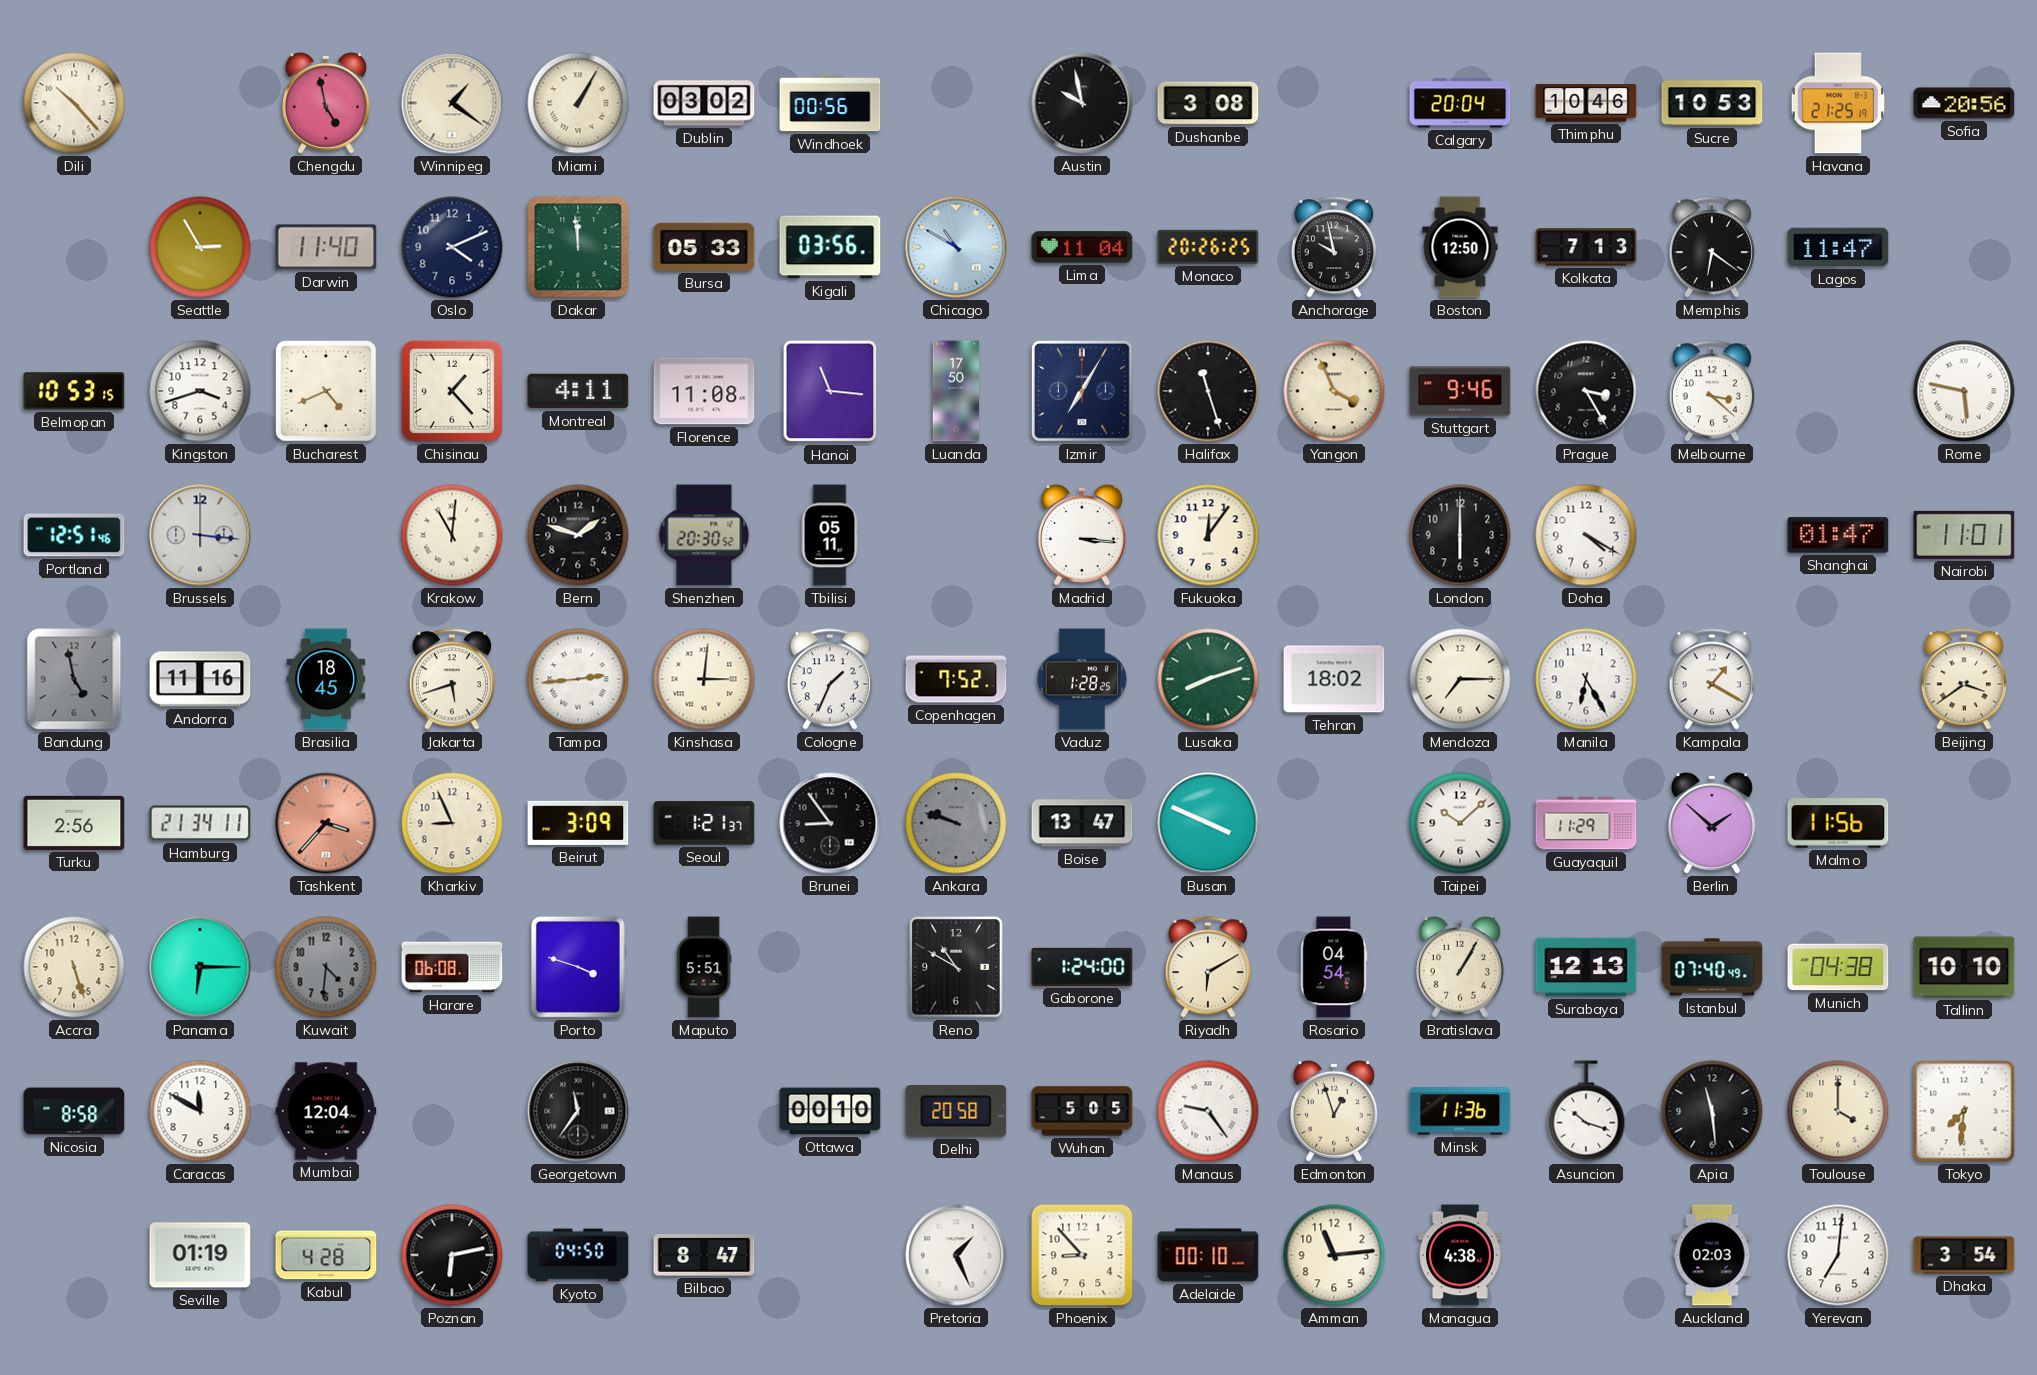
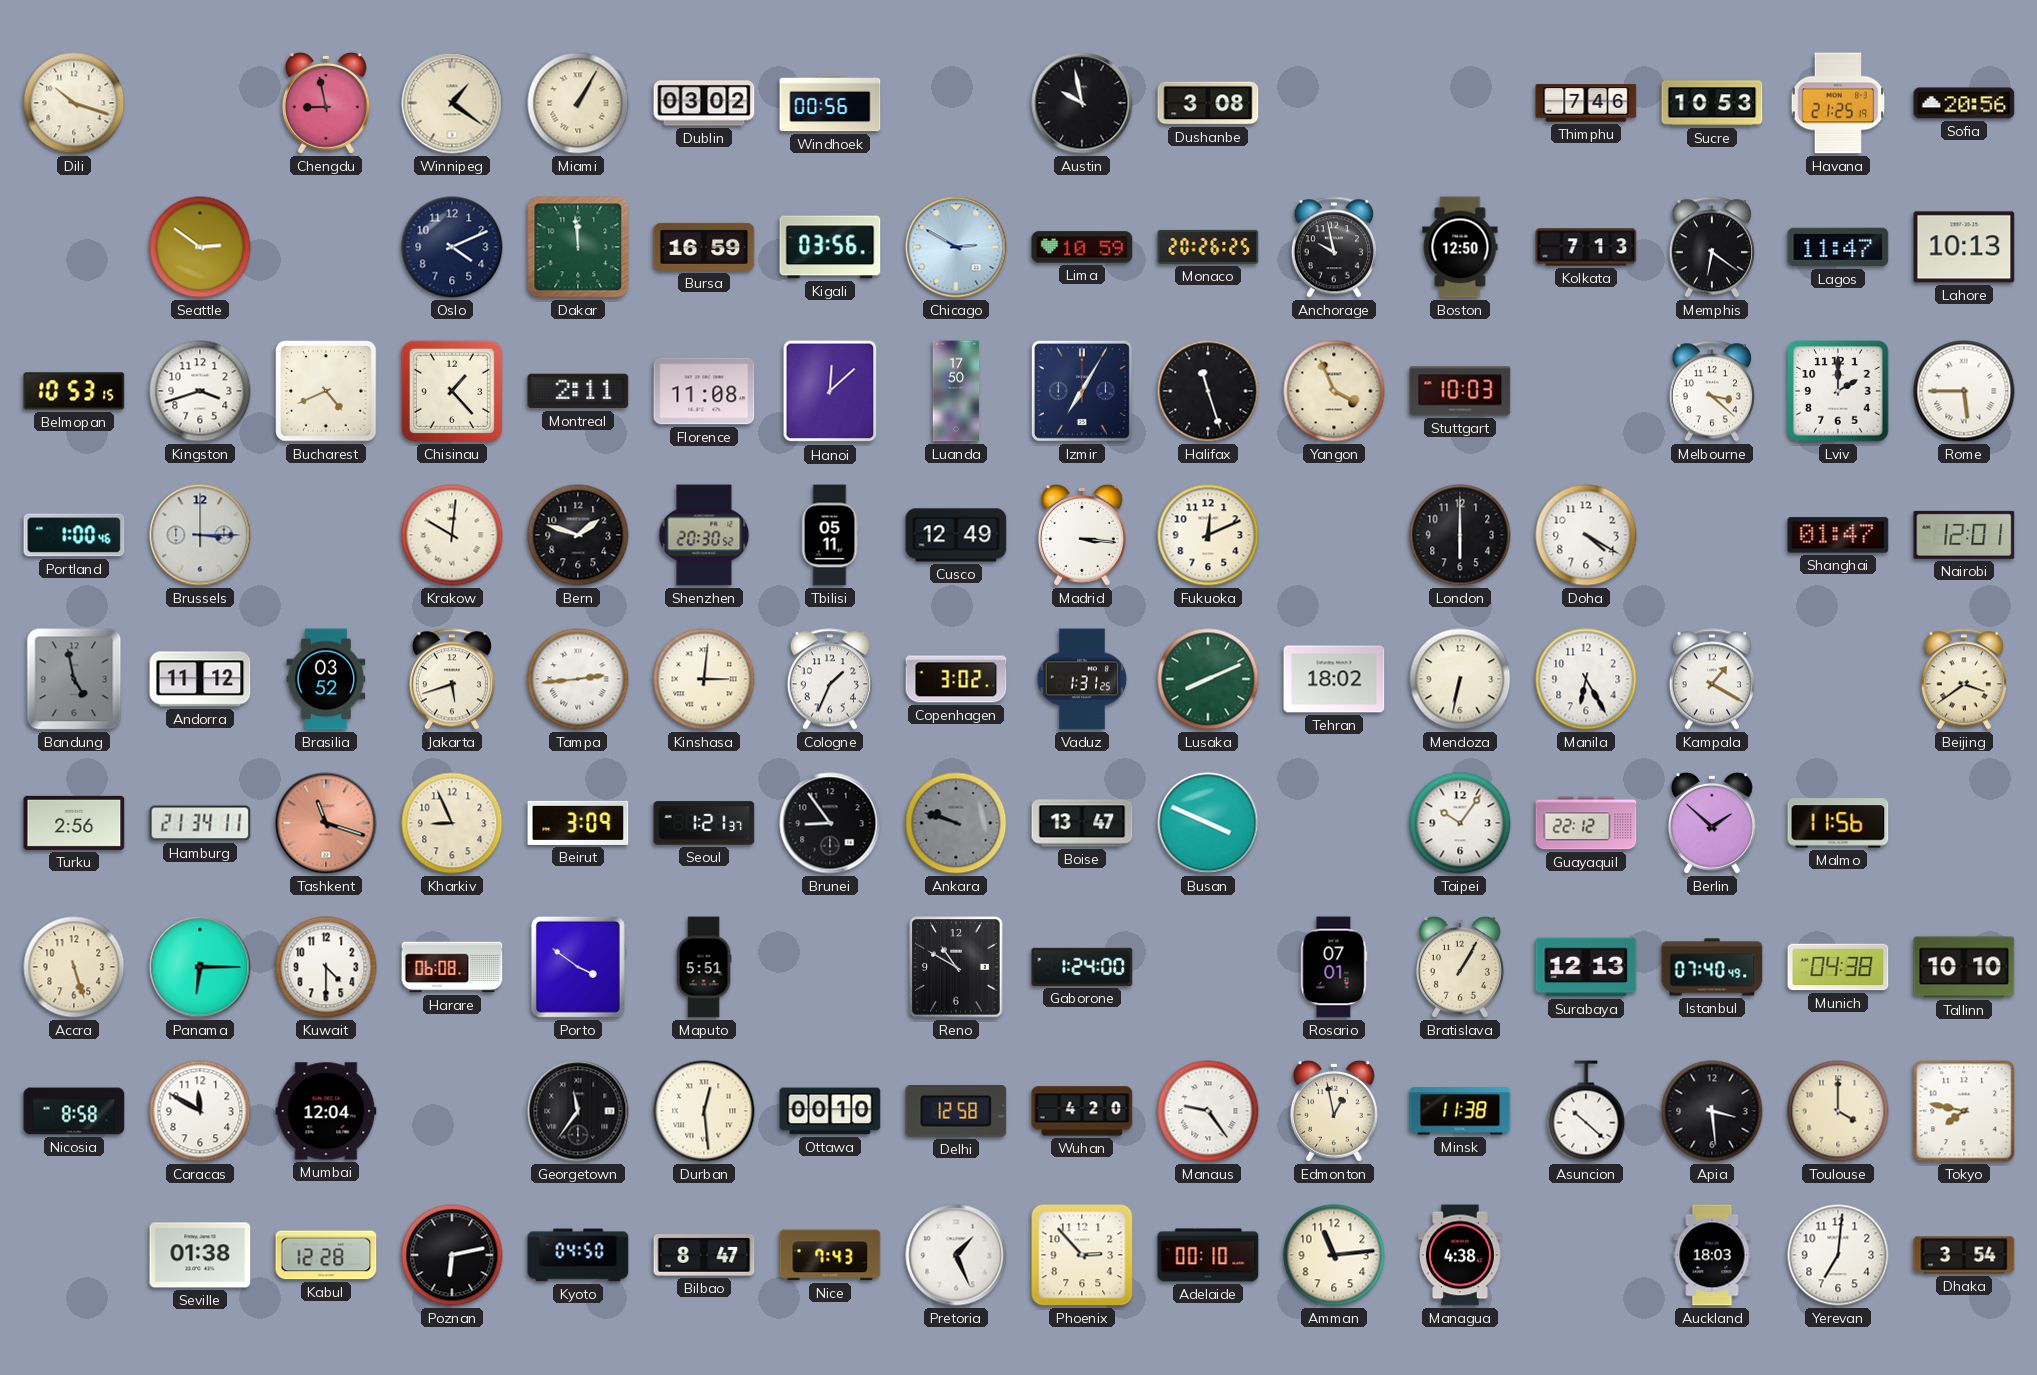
Dili: 10:23 -> 10:18 (74, 103)
Chengdu: 4:58 -> 8:58 (326, 103)
Calgary: 20:04 -> none (1460, 103)
Thimphu: 10:46 -> 7:46 (1586, 103)
Seattle: 2:55 -> 2:51 (200, 247)
Darwin: 11:40 -> none (326, 247)
Bursa: 05:33 -> 16:59 (704, 247)
Chicago: 10:50 -> 2:50 (956, 247)
Lima: 11:04 -> 10:59 (1082, 247)
Lahore: none -> 10:13 (1964, 247)
Montreal: 4:11 -> 2:11 (578, 391)
Hanoi: 11:16 -> 12:08 (830, 391)
Stuttgart: 9:46 -> 10:03 (1460, 391)
Prague: 3:25 -> none (1586, 391)
Lviv: none -> 2:00 (1838, 391)
Rome: 5:47 -> 5:45 (1964, 391)
Portland: 12:51 -> 1:00 (74, 535)
Brussels: 3:16 -> 3:15 (200, 535)
Krakow: 11:01 -> 10:01 (452, 535)
Cusco: none -> 12:49 (956, 535)
Fukuoka: 12:06 -> 12:11 (1208, 535)
Nairobi: 11:01 -> 12:01 (1964, 535)
Andorra: 11:16 -> 11:12 (200, 679)
Brasilia: 18:45 -> 03:52 (326, 679)
Copenhagen: 7:52 -> 3:02 (956, 679)
Vaduz: 1:28 -> 1:31 (1082, 679)
Lusaka: 8:12 -> 8:11 (1208, 679)
Mendoza: 7:15 -> 6:32 (1460, 679)
Tashkent: 3:37 -> 11:18 (326, 823)
Taipei: 10:08 -> 10:06 (1460, 823)
Guayaquil: 11:29 -> 22:12 (1586, 823)
Kuwait: 4:31 -> 4:30 (326, 967)
Kuwait dial: grey -> white (326, 967)
Porto: 3:48 -> 3:51 (578, 967)
Riyadh: 6:10 -> none (1208, 967)
Rosario: 04:54 -> 07:01 (1334, 967)
Durban: none -> 12:29 (704, 1111)
Delhi: 20:58 -> 12:58 (956, 1111)
Wuhan: 5:05 -> 4:20 (1082, 1111)
Edmonton: 12:57 -> 12:58 (1334, 1111)
Minsk: 11:36 -> 11:38 (1460, 1111)
Asuncion: 10:18 -> 10:22 (1586, 1111)
Apia: 11:29 -> 3:29 (1712, 1111)
Tokyo: 7:31 -> 7:47 (1964, 1111)
Seville: 01:19 -> 01:38 (200, 1255)
Kabul: 4:28 -> 12:28 (326, 1255)
Nice: none -> 7:43 (830, 1255)
Phoenix: 8:53 -> 2:53 (1082, 1255)
Auckland: 02:03 -> 18:03 (1712, 1255)
